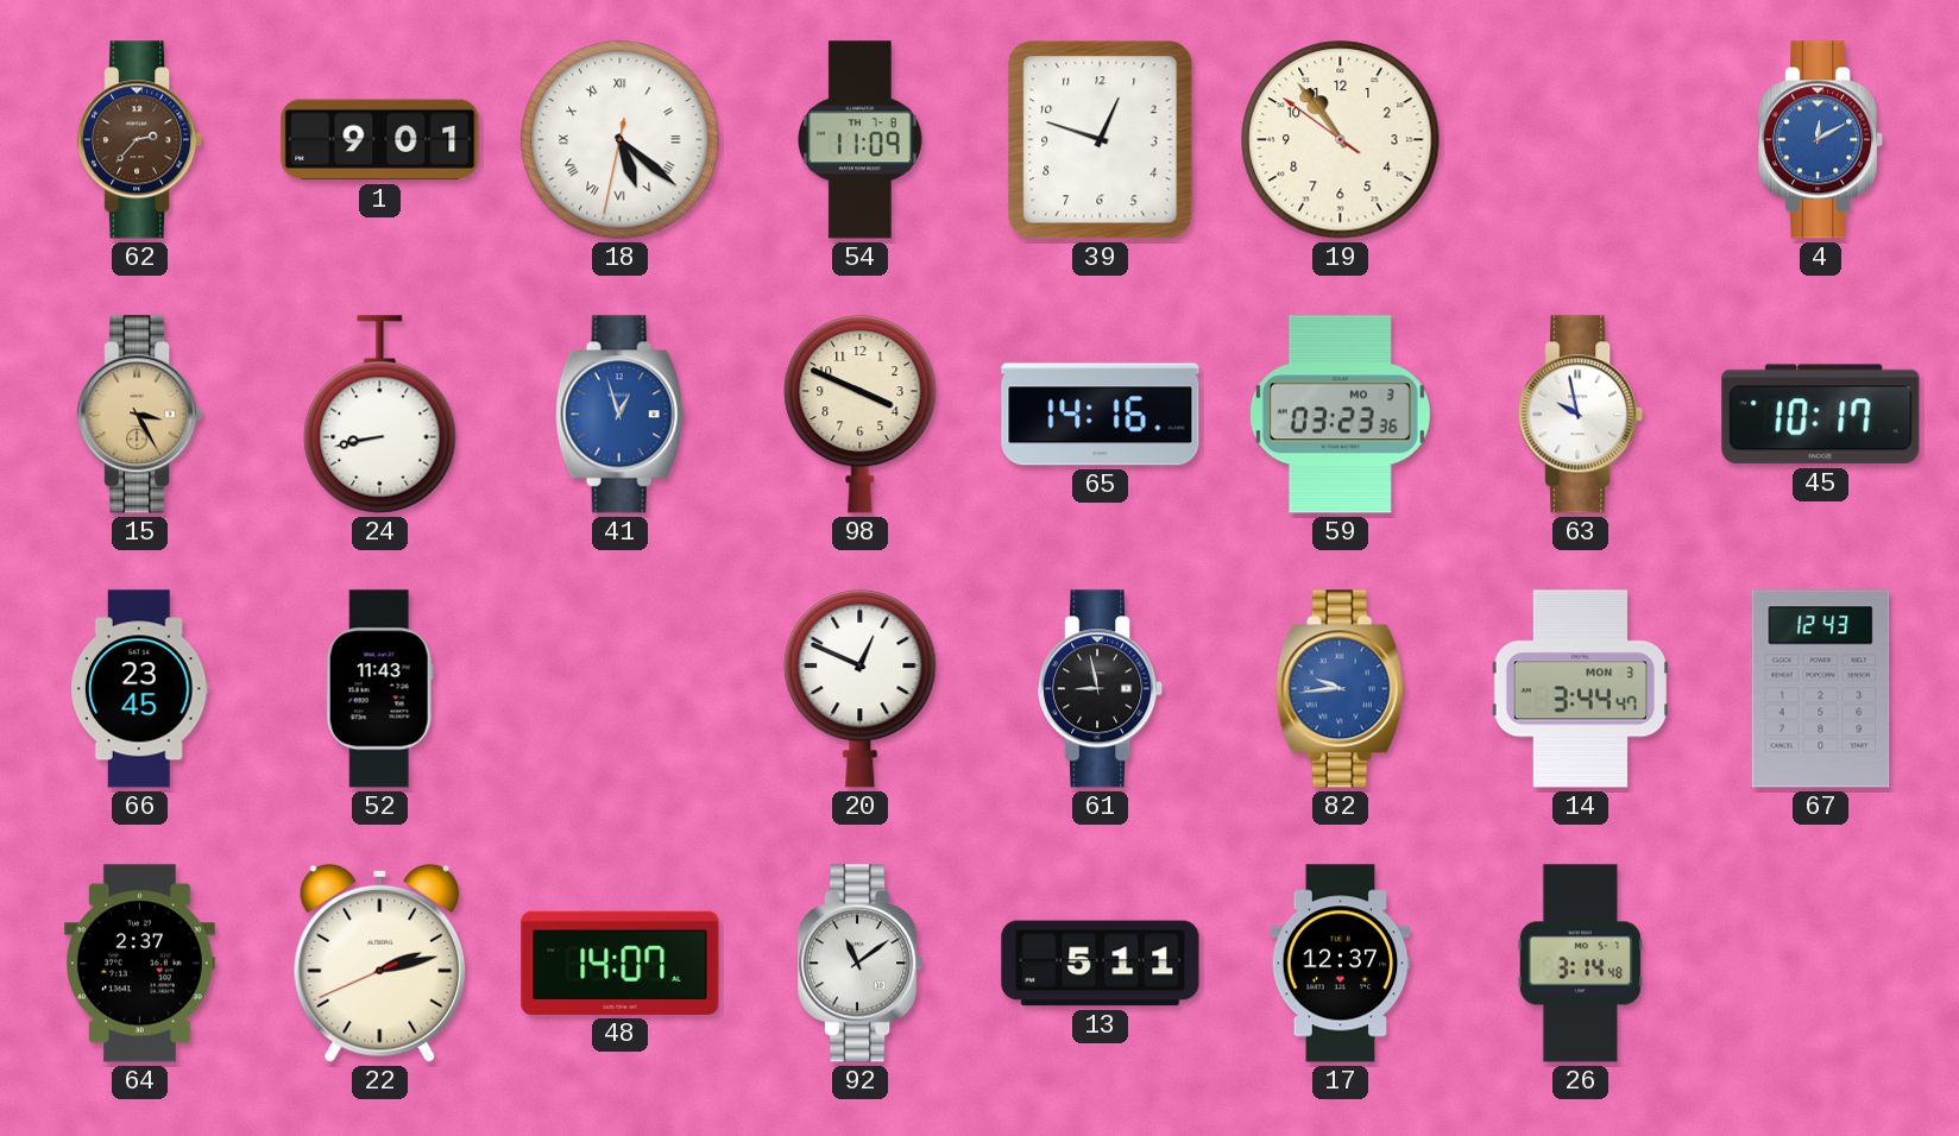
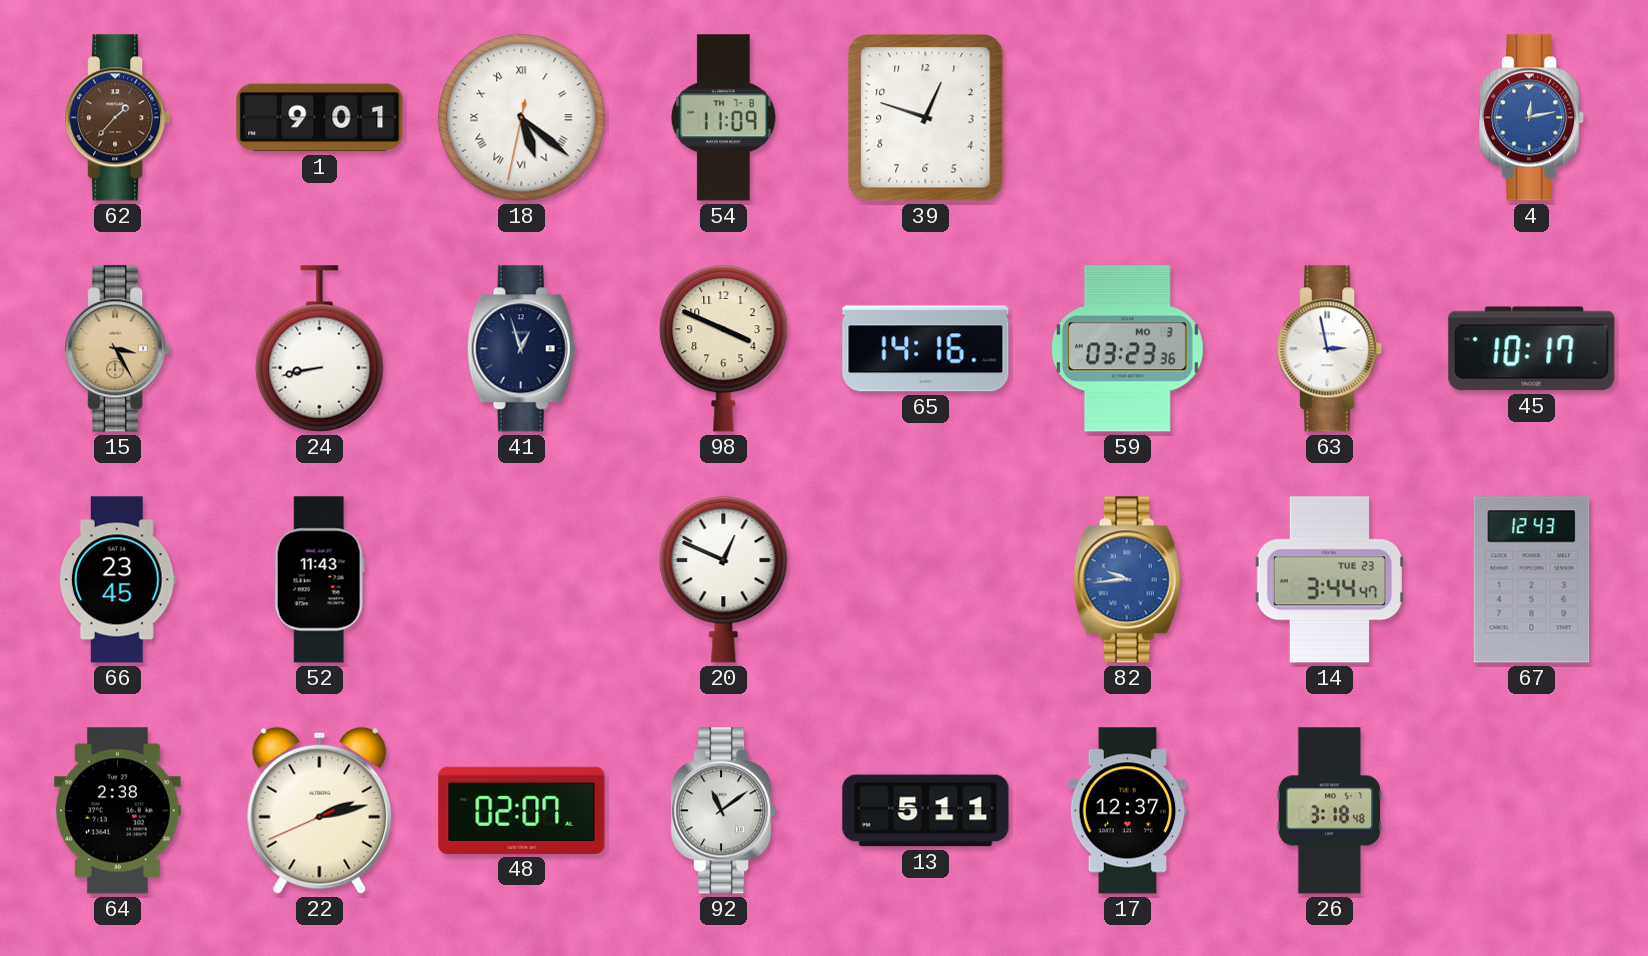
62: 2:37 -> 1:37 (118, 118)
19: 10:53 -> none (1341, 140)
4: 12:10 -> 12:13 (1532, 118)
41 dial: blue -> navy (521, 349)
63: 9:58 -> 2:58 (1330, 349)
61: 8:58 -> none (1101, 689)
14 date: MON 3 -> TUE 23 (1329, 580)
64: 2:37 -> 2:38 (117, 811)
48: 14:07 -> 02:07 (522, 810)
26: 3:14 -> 3:18 (1329, 811)
